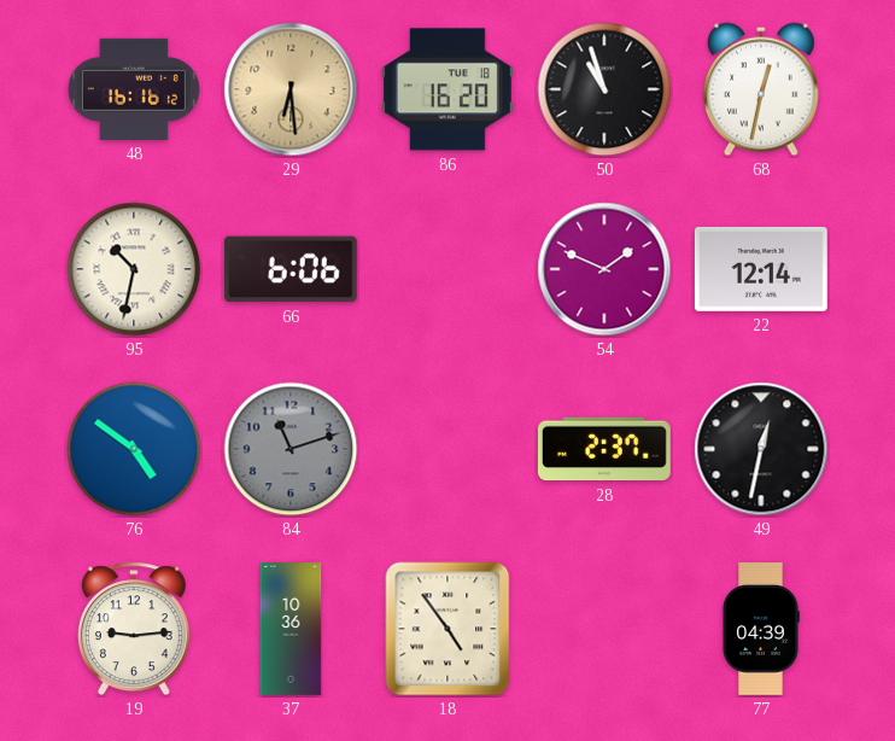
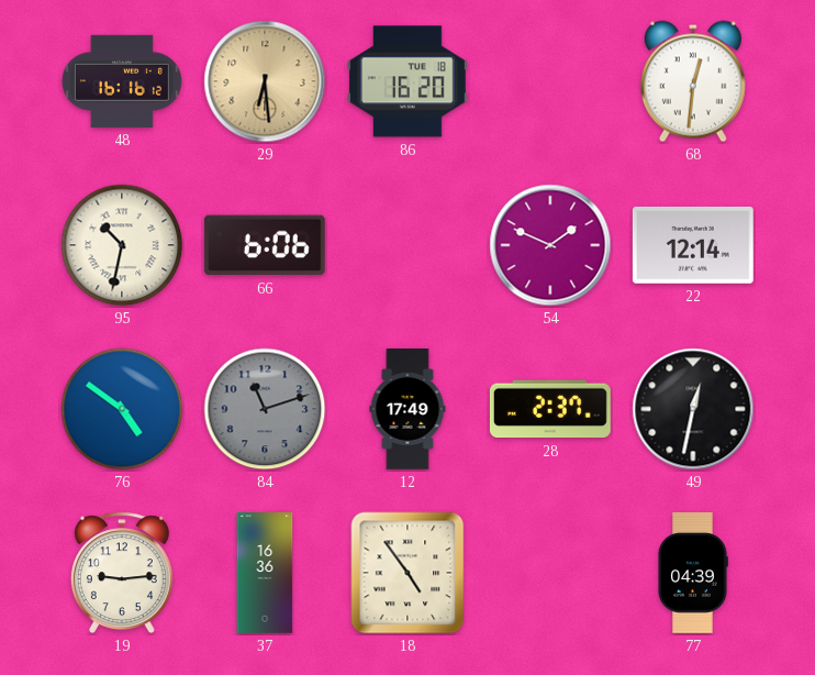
50: 10:57 -> none (604, 89)
68: 12:32 -> 12:31 (693, 81)
12: none -> 17:49 (407, 410)
37: 10:36 -> 16:36 (265, 574)
